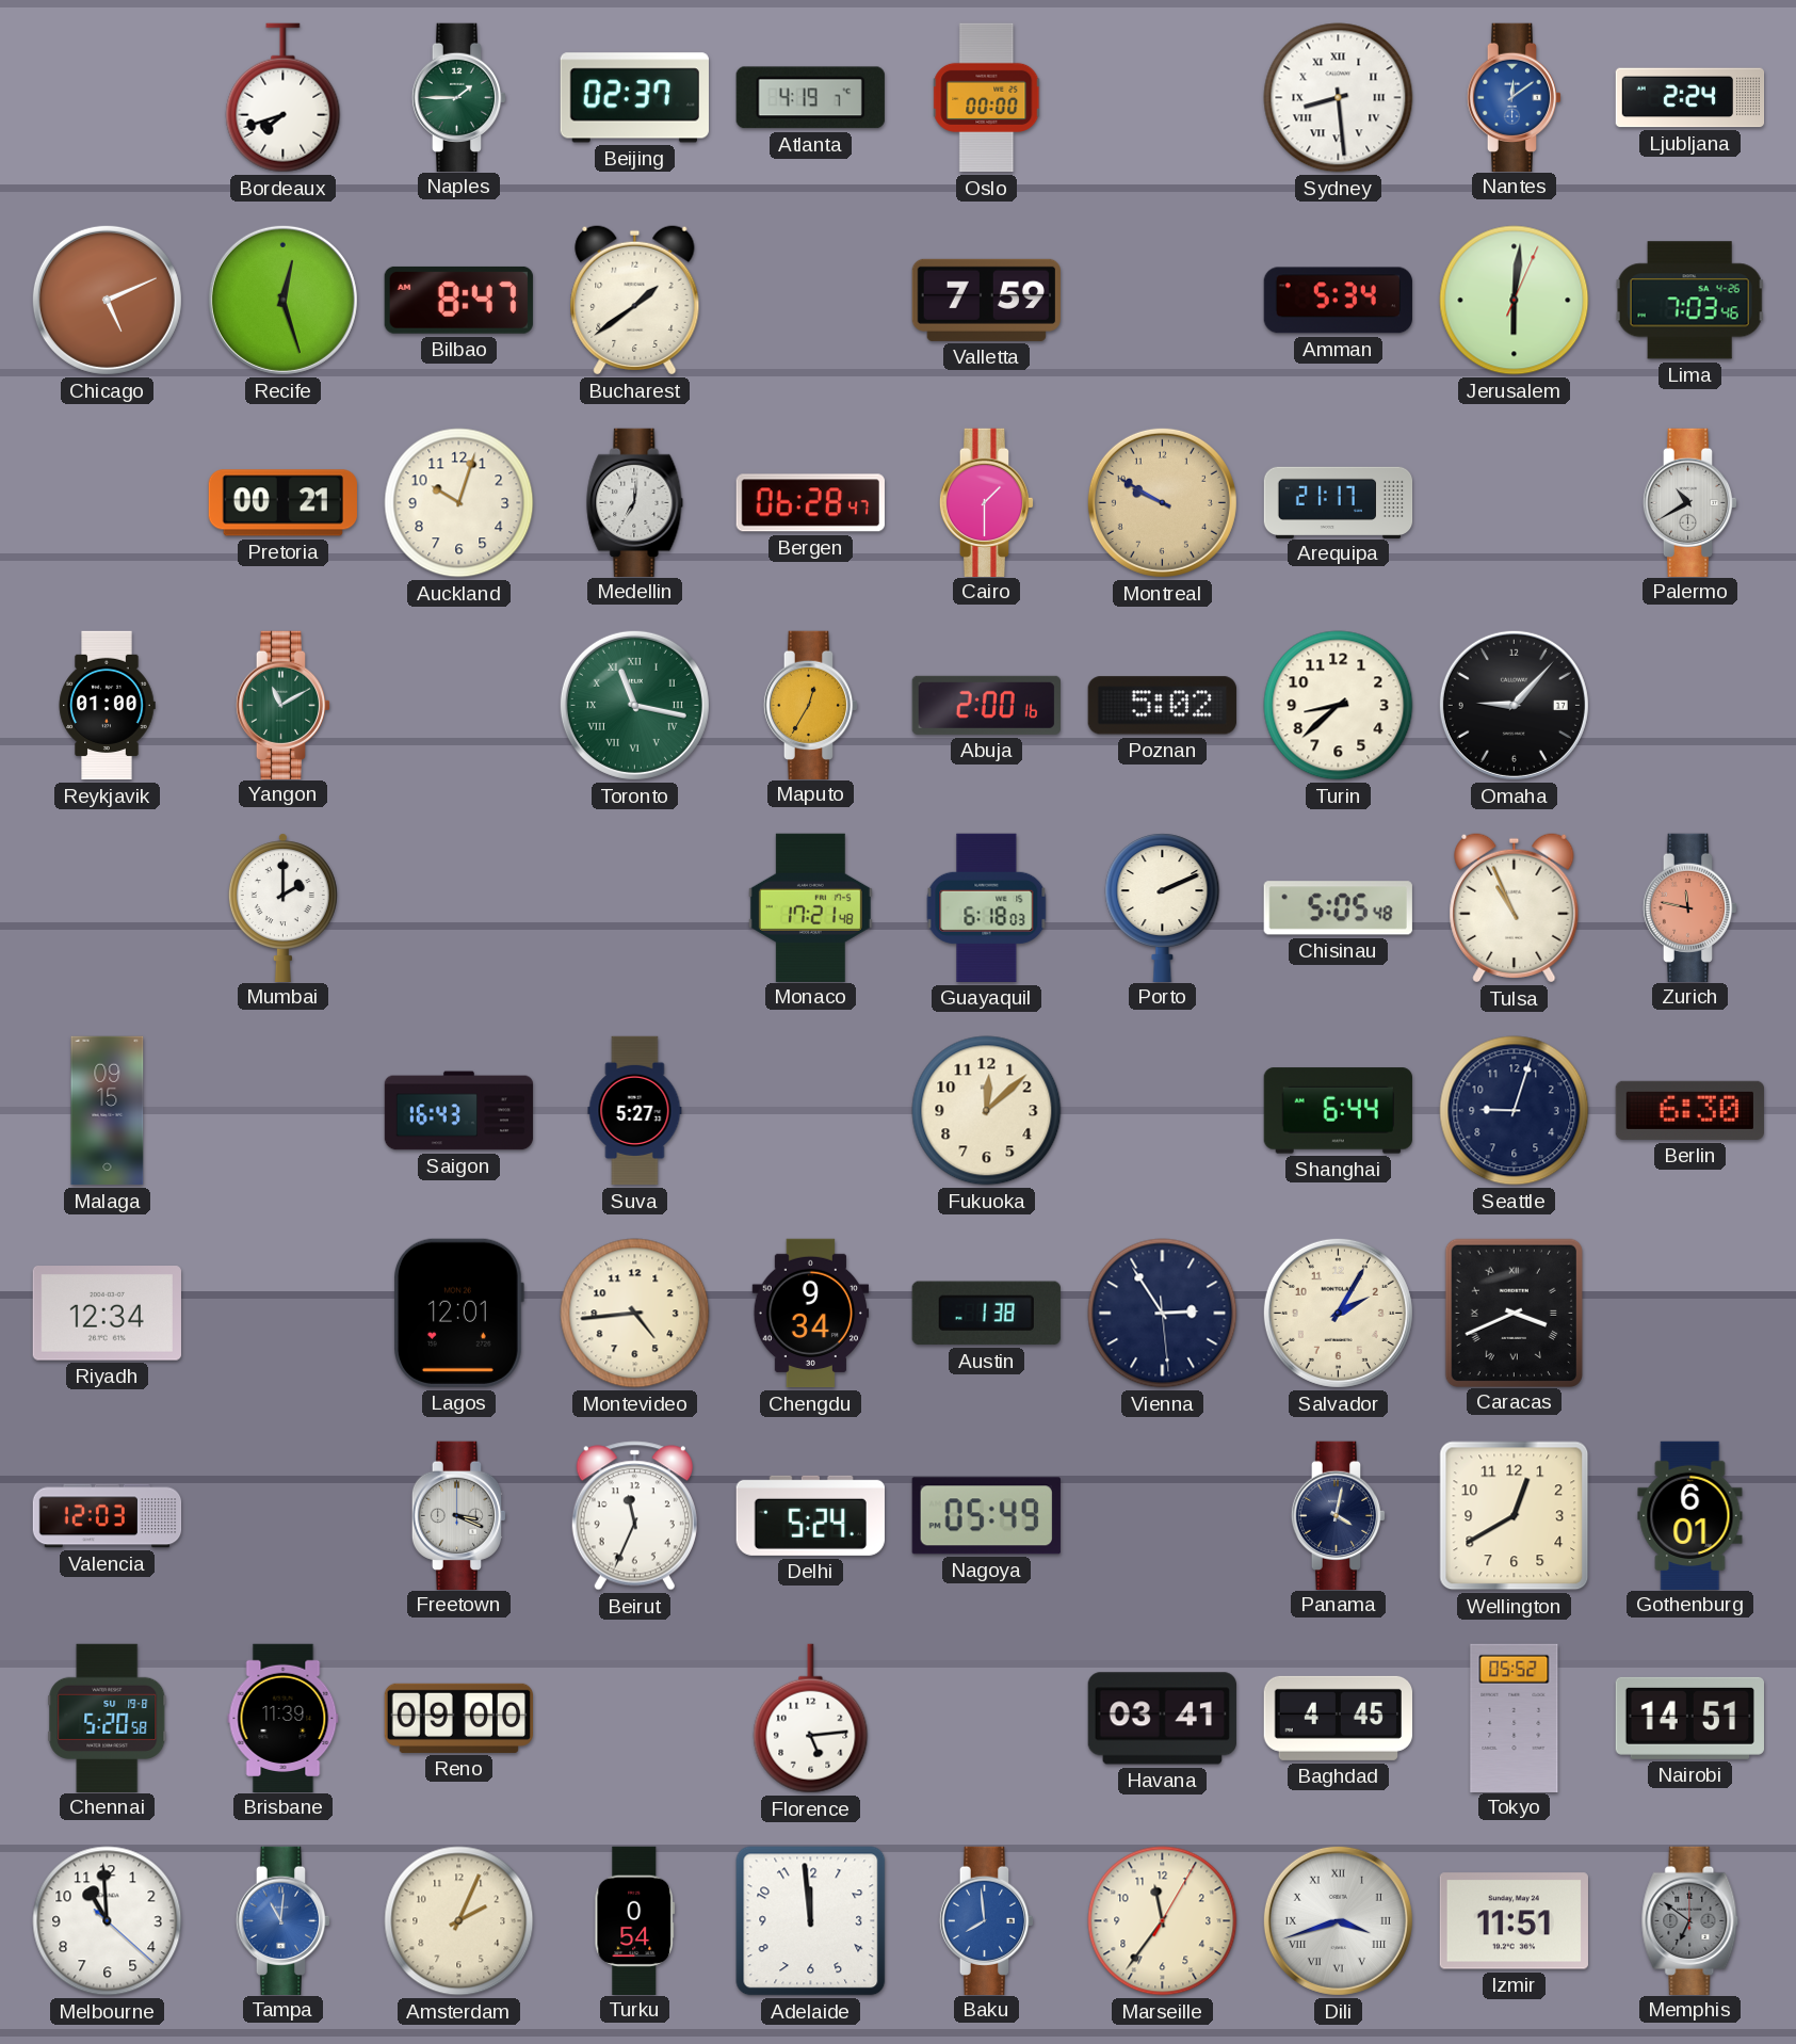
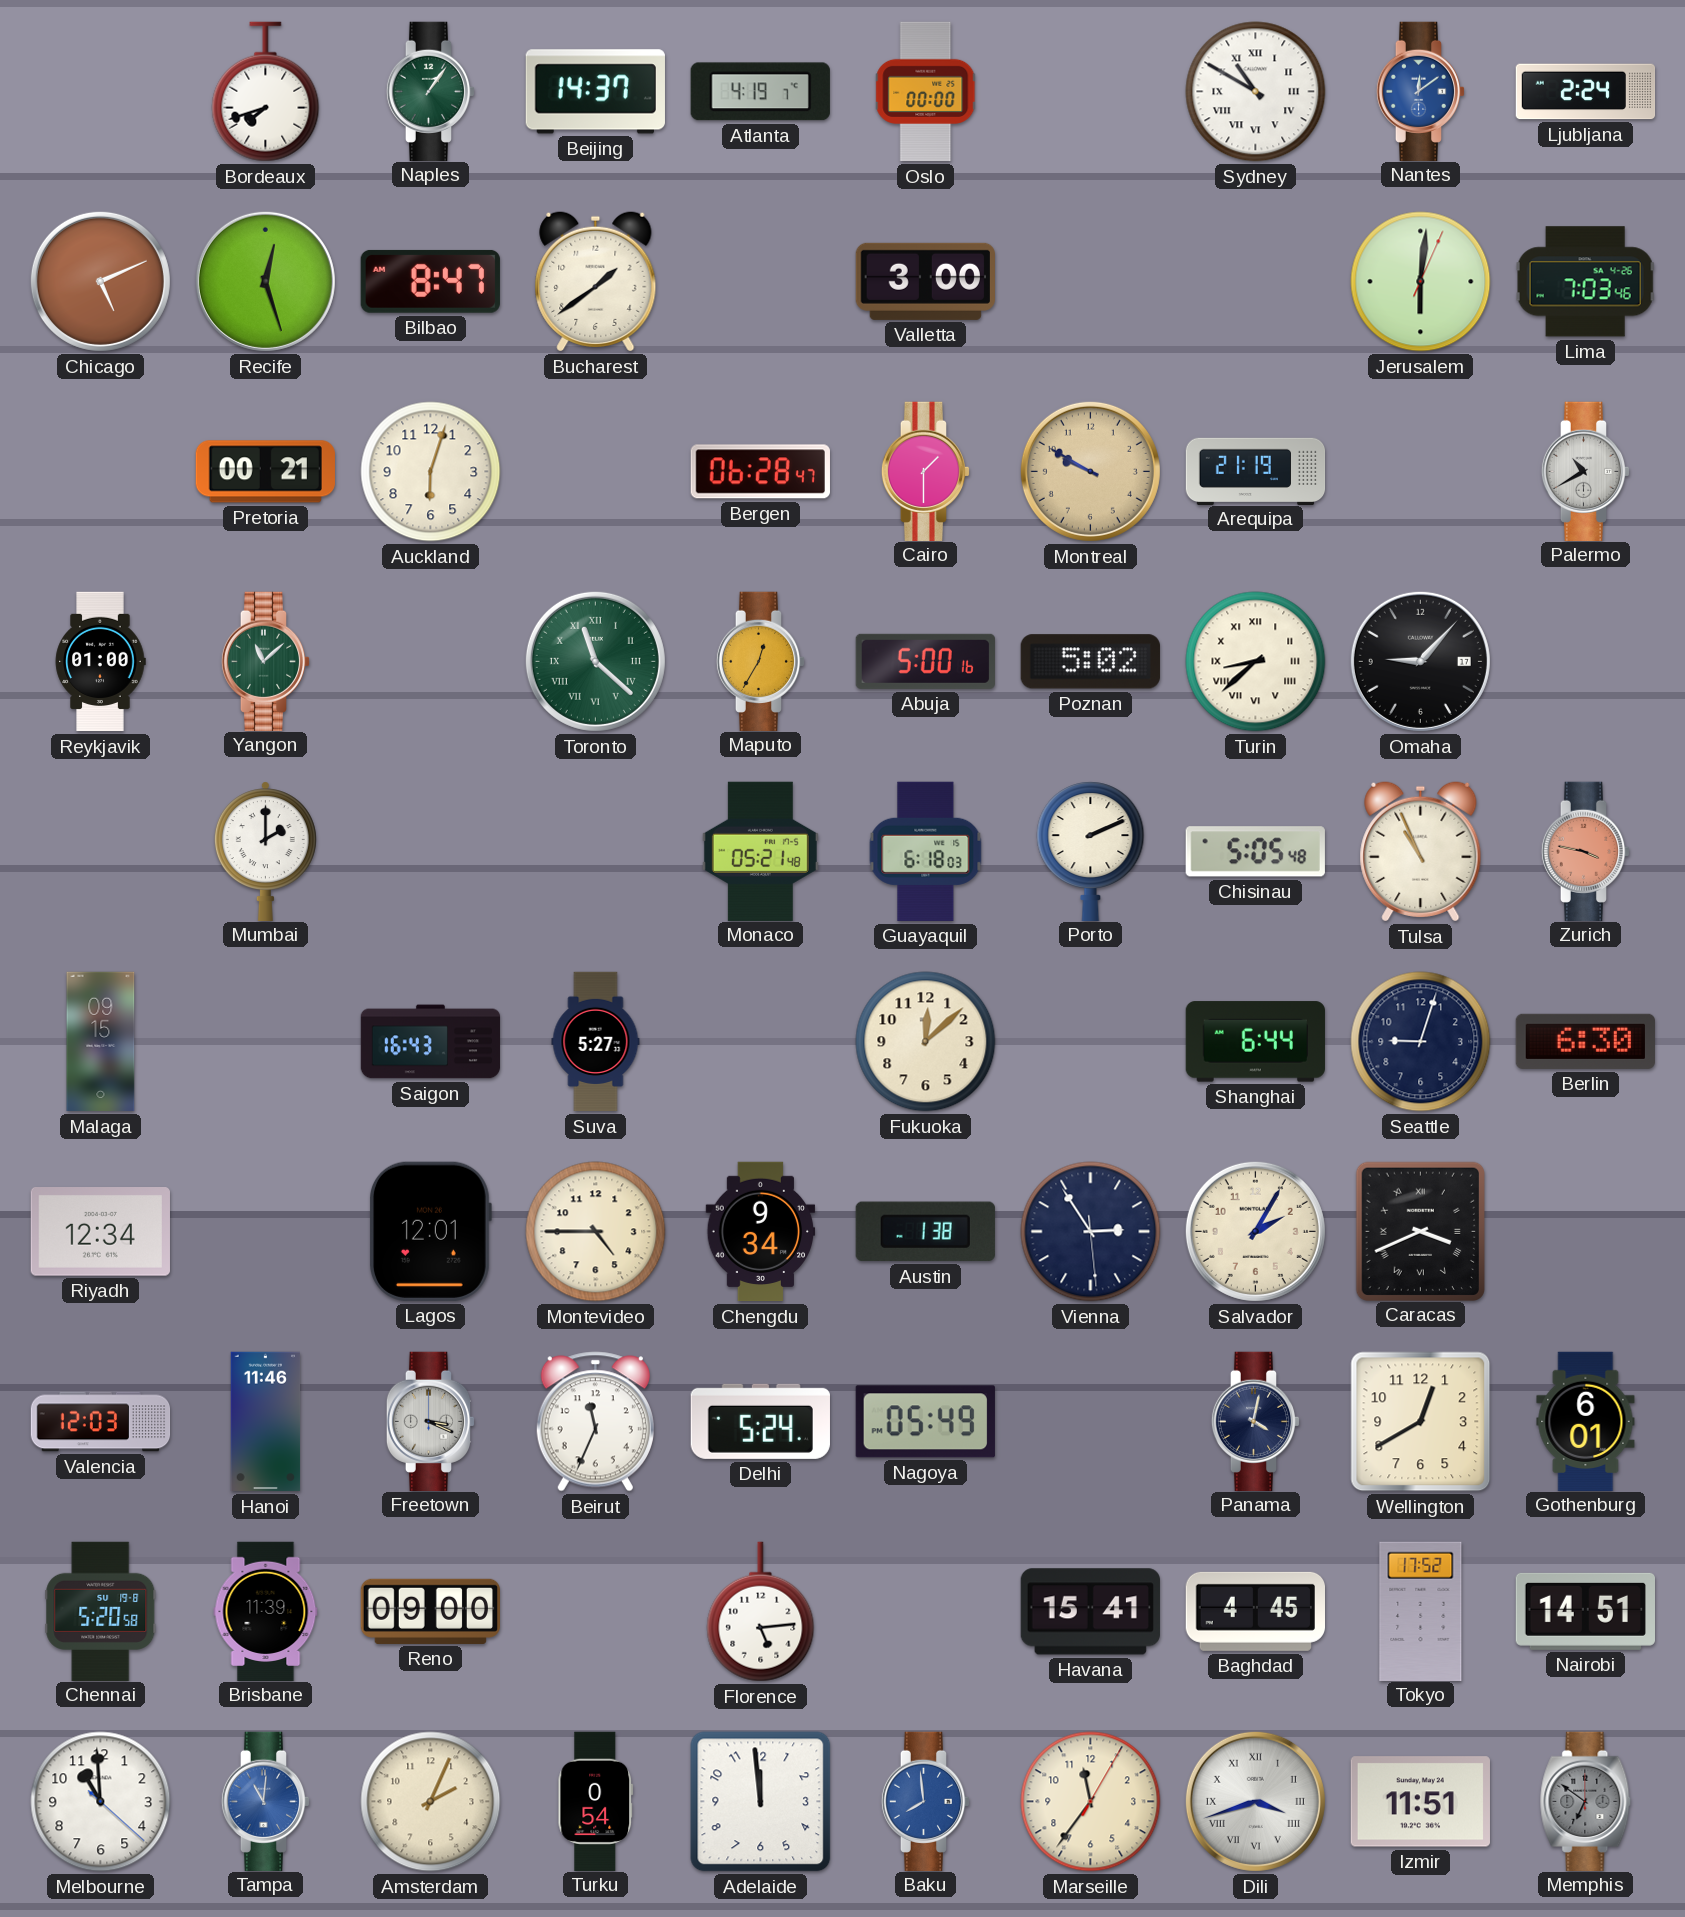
Naples: 1:45 -> 1:06 (431, 91)
Beijing: 02:37 -> 14:37 (595, 92)
Sydney: 8:29 -> 10:50 (1256, 92)
Valletta: 7:59 -> 3:00 (925, 281)
Amman: 5:34 -> none (1338, 301)
Auckland: 10:03 -> 6:03 (431, 472)
Medellin: 7:01 -> none (635, 502)
Arequipa: 21:17 -> 21:19 (1256, 471)
Yangon: 11:10 -> 11:08 (266, 661)
Toronto: 11:17 -> 11:22 (595, 661)
Abuja: 2:00 -> 5:00 (925, 661)
Turin numerals: Arabic -> Roman (1256, 662)
Monaco: 17:21 -> 05:21 (760, 851)
Zurich: 11:47 -> 3:47 (1586, 851)
Montevideo: 4:44 -> 4:45 (596, 1232)
Hanoi: none -> 11:46 (266, 1422)
Havana: 03:41 -> 15:41 (1090, 1612)
Tokyo: 05:52 -> 17:52 (1421, 1611)
